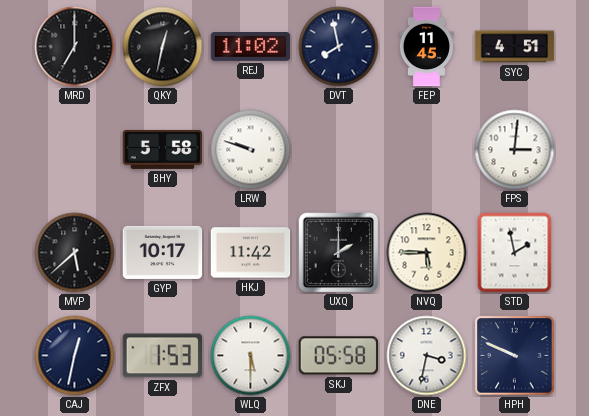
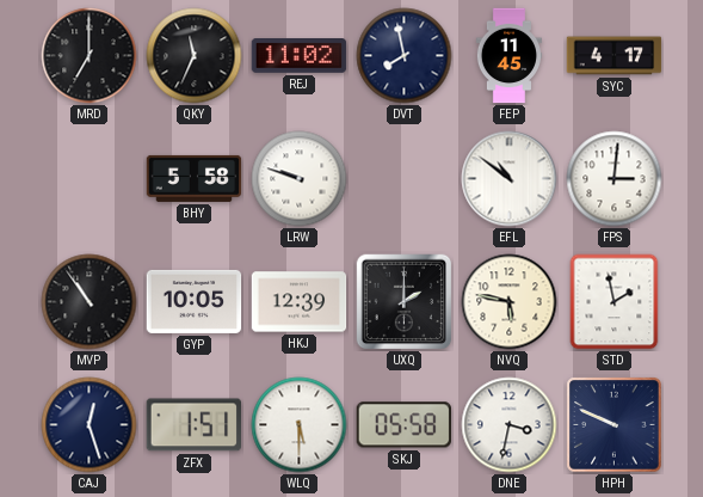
QKY: 12:32 -> 11:34 (195, 56)
SYC: 4:51 -> 4:17 (615, 56)
EFL: none -> 10:51 (510, 179)
MVP: 5:38 -> 10:54 (90, 302)
GYP: 10:17 -> 10:05 (195, 301)
HKJ: 11:42 -> 12:39 (300, 302)
NVQ: 5:45 -> 5:47 (510, 302)
CAJ: 12:32 -> 12:27 (90, 425)
ZFX: 1:53 -> 1:51 (193, 425)
